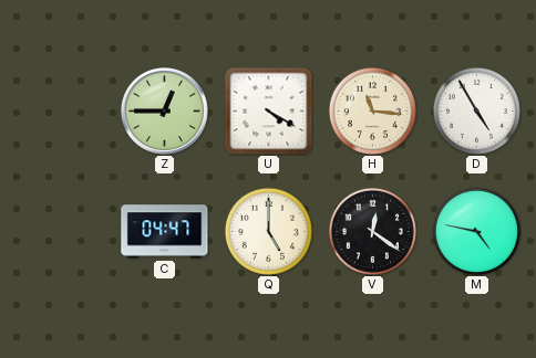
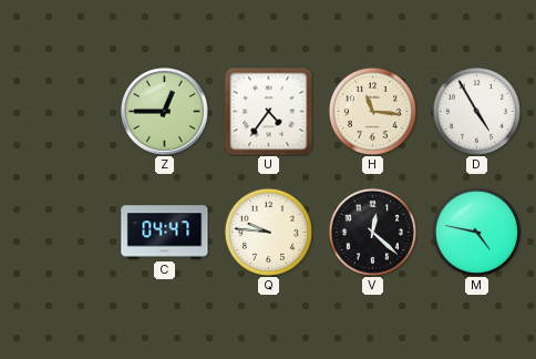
U: 4:20 -> 4:36 (268, 111)
Q: 5:00 -> 9:46 (268, 232)
V: 12:21 -> 12:22 (372, 232)
